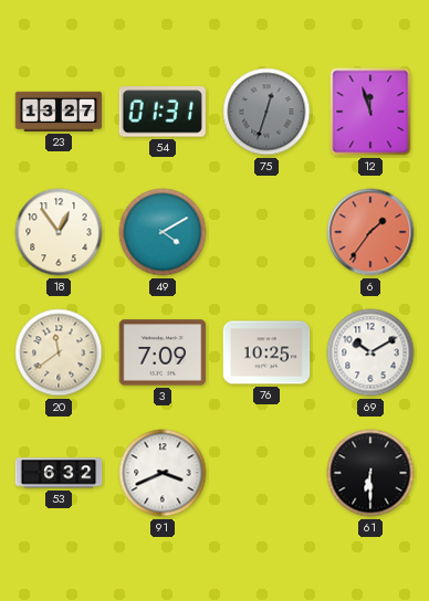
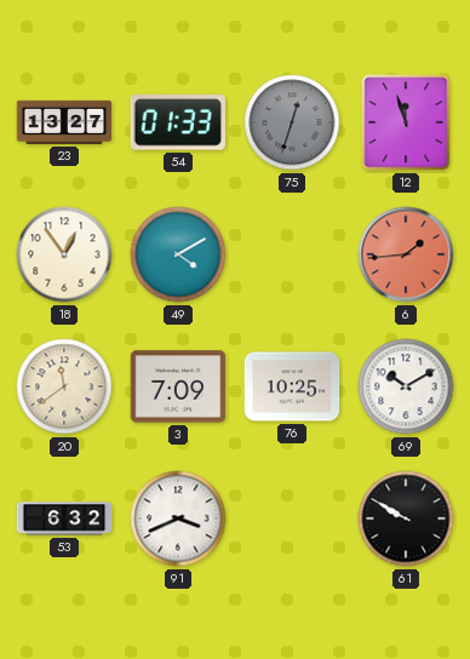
54: 01:31 -> 01:33 (177, 122)
6: 1:36 -> 1:44 (406, 254)
61: 6:30 -> 9:50 (406, 518)
